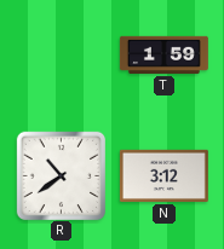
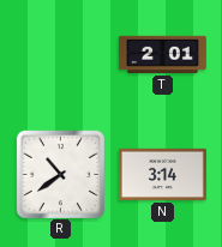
T: 1:59 -> 2:01 (162, 54)
N: 3:12 -> 3:14 (162, 174)
